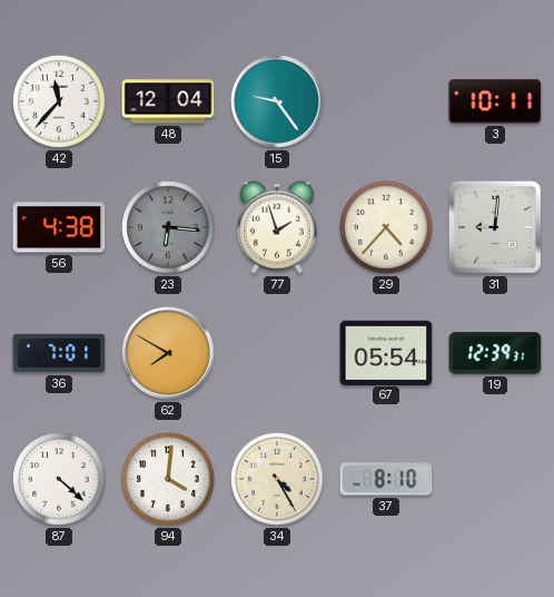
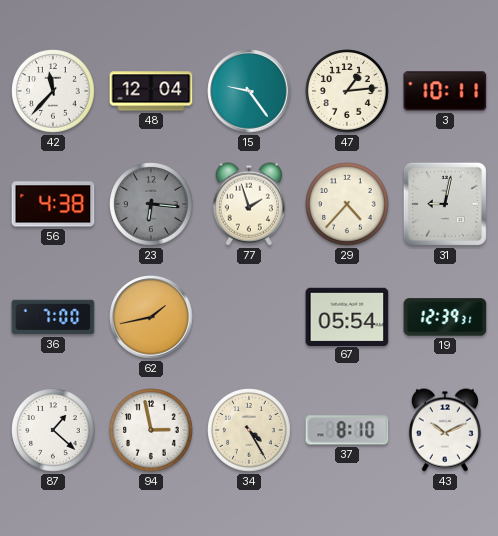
47: none -> 1:14 (347, 91)
31: 9:01 -> 9:02 (445, 204)
36: 7:01 -> 7:00 (53, 317)
62: 7:50 -> 1:43 (151, 317)
87: 4:22 -> 1:22 (53, 430)
94: 4:01 -> 2:58 (151, 430)
43: none -> 10:11 (445, 430)
